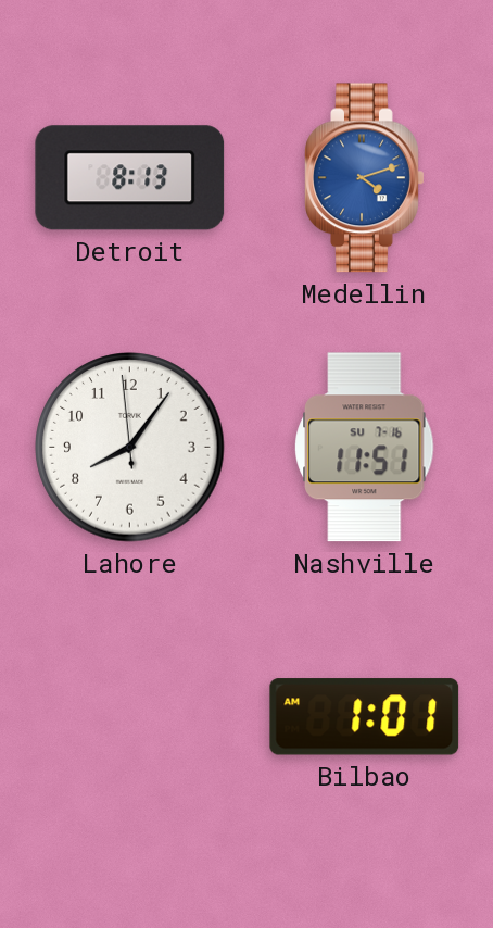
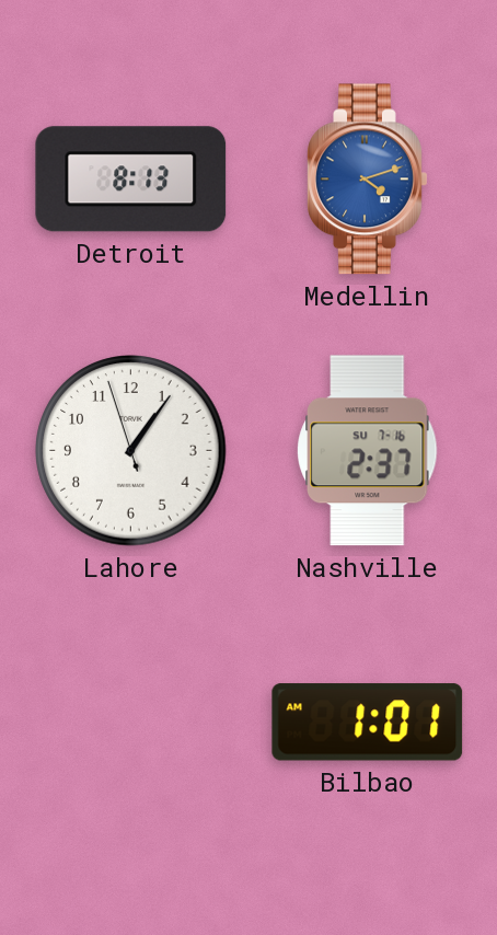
Lahore: 8:05 -> 1:05 (131, 451)
Nashville: 11:51 -> 2:37 (368, 451)
